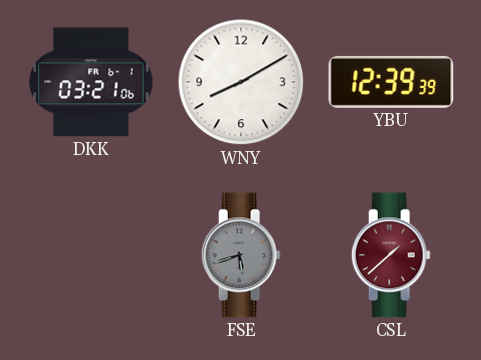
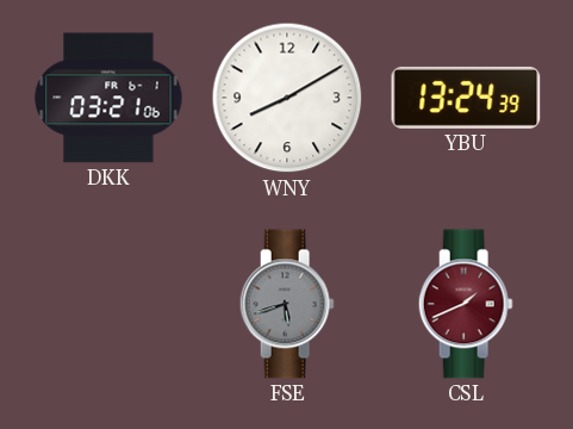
YBU: 12:39 -> 13:24 (466, 98)
CSL: 1:38 -> 1:41 (466, 304)
